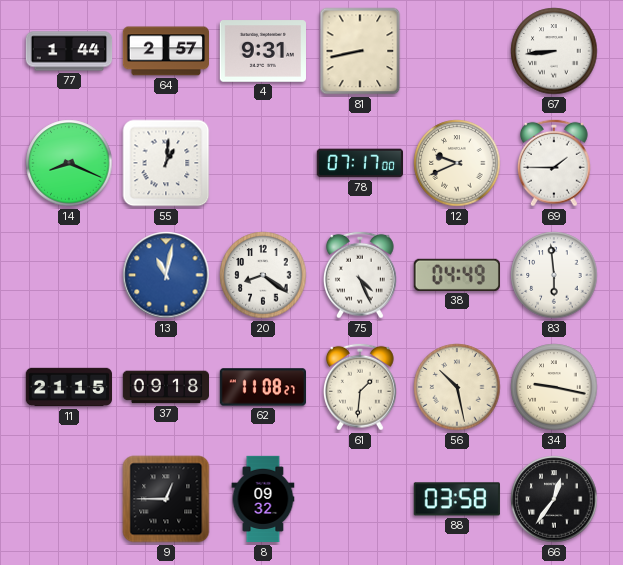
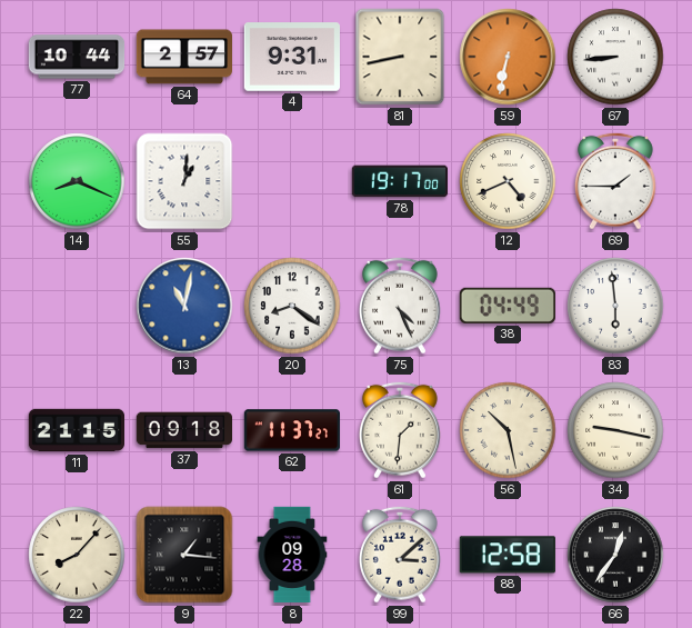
77: 1:44 -> 10:44 (77, 57)
59: none -> 6:32 (508, 57)
78: 07:17 -> 19:17 (399, 181)
12: 9:41 -> 4:41 (508, 181)
62: 11:08 -> 11:37 (291, 430)
22: none -> 8:07 (77, 555)
9: 12:45 -> 1:16 (184, 555)
8: 09:32 -> 09:28 (292, 555)
99: none -> 3:08 (400, 555)
88: 03:58 -> 12:58 (508, 555)
